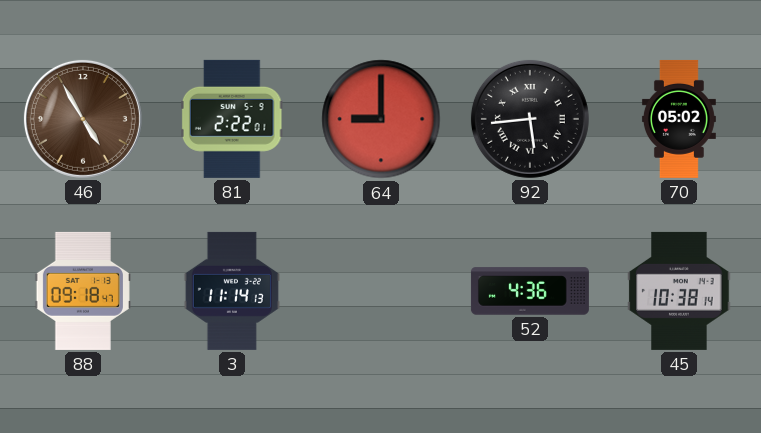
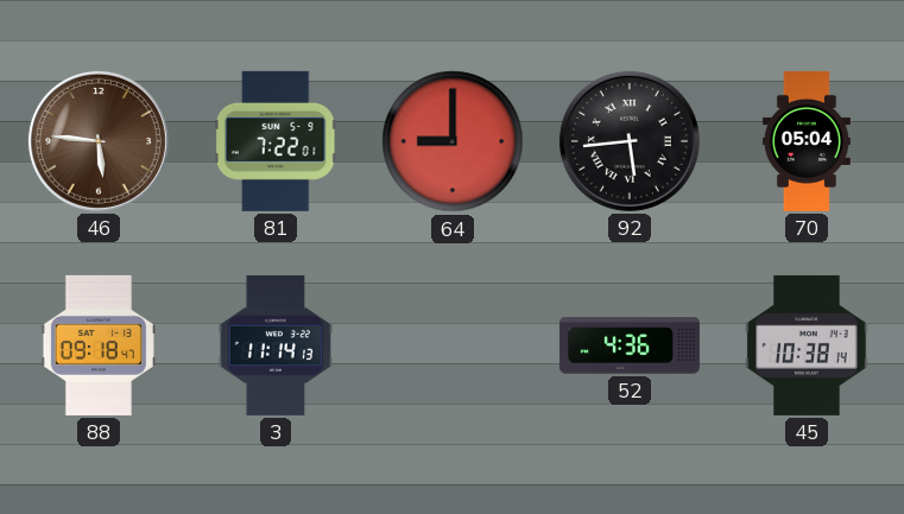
46: 4:55 -> 5:46 (99, 141)
81: 2:22 -> 7:22 (276, 141)
70: 05:02 -> 05:04 (807, 141)
